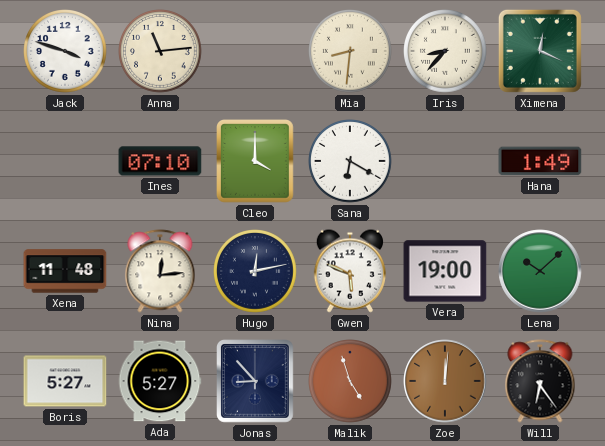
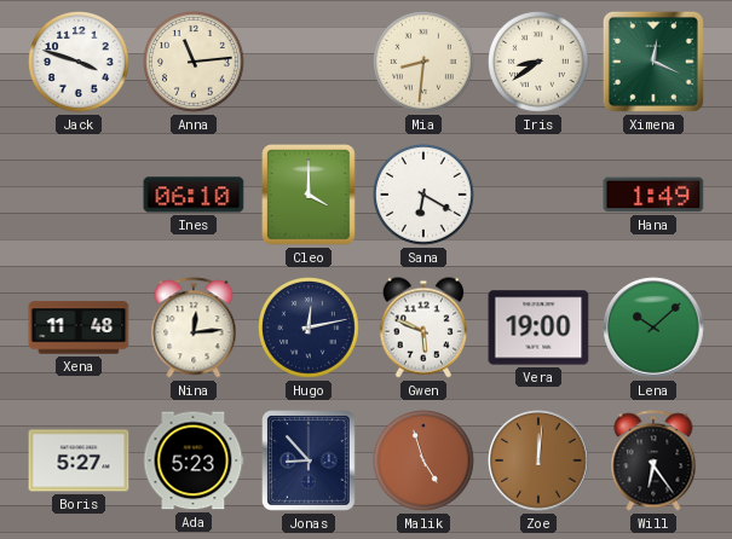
Iris: 8:37 -> 8:39 (540, 63)
Ines: 07:10 -> 06:10 (194, 195)
Ada: 5:27 -> 5:23 (194, 460)
